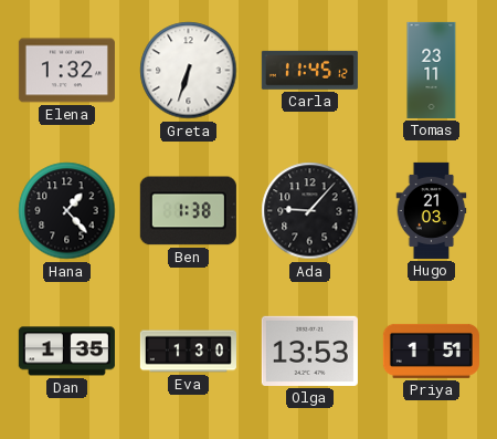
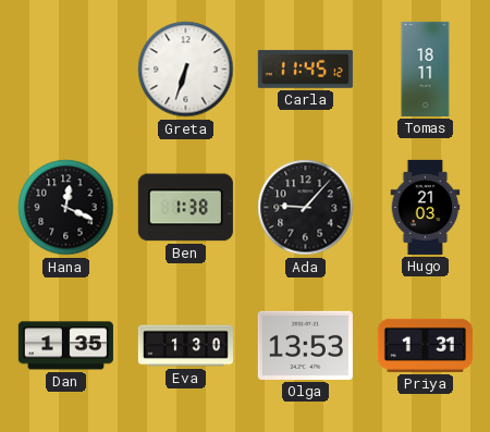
Elena: 1:32 -> none (66, 71)
Tomas: 23:11 -> 18:11 (426, 69)
Hana: 1:23 -> 12:19 (66, 208)
Priya: 1:51 -> 1:31 (425, 345)
